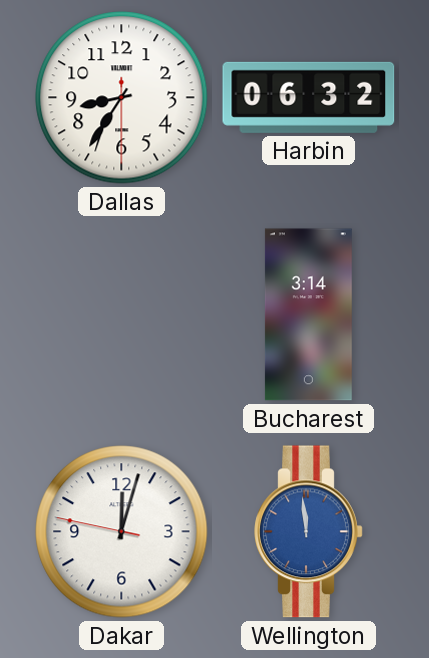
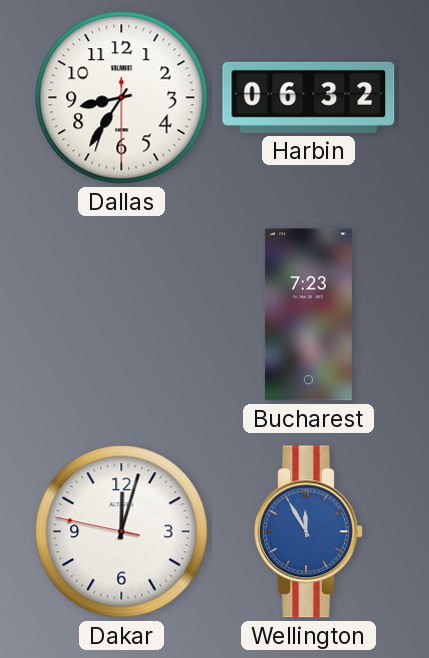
Bucharest: 3:14 -> 7:23 (308, 315)
Wellington: 11:59 -> 11:55 (309, 532)
